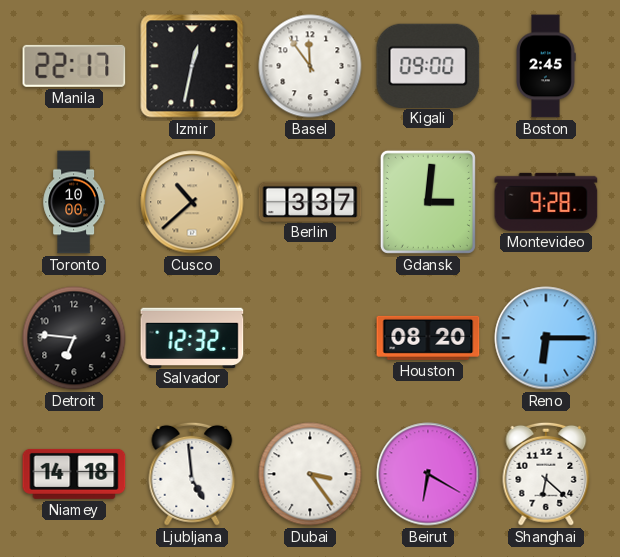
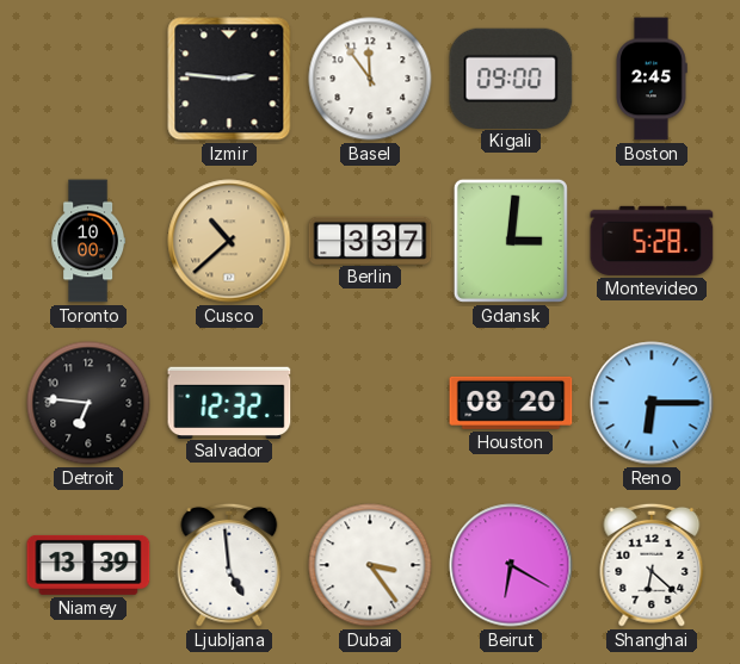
Manila: 22:17 -> none (74, 66)
Izmir: 12:32 -> 2:46 (229, 79)
Montevideo: 9:28 -> 5:28 (652, 241)
Niamey: 14:18 -> 13:39 (88, 565)
